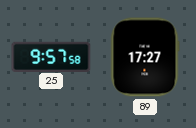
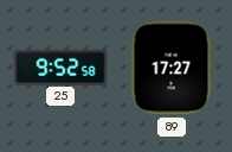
25: 9:57 -> 9:52 (60, 66)
